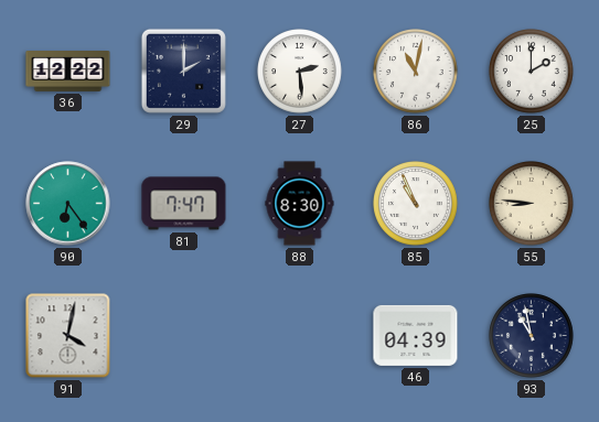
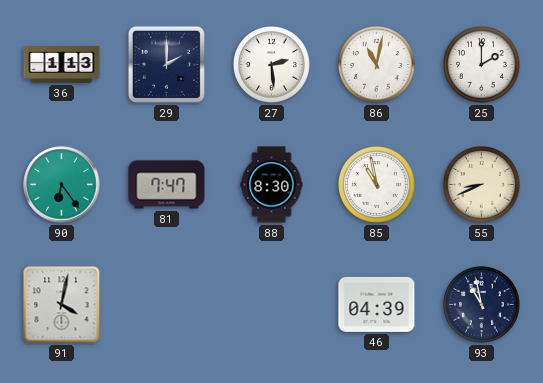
36: 12:22 -> 1:13 (62, 65)
85: 10:56 -> 10:58 (377, 185)
55: 8:46 -> 8:41 (482, 185)
